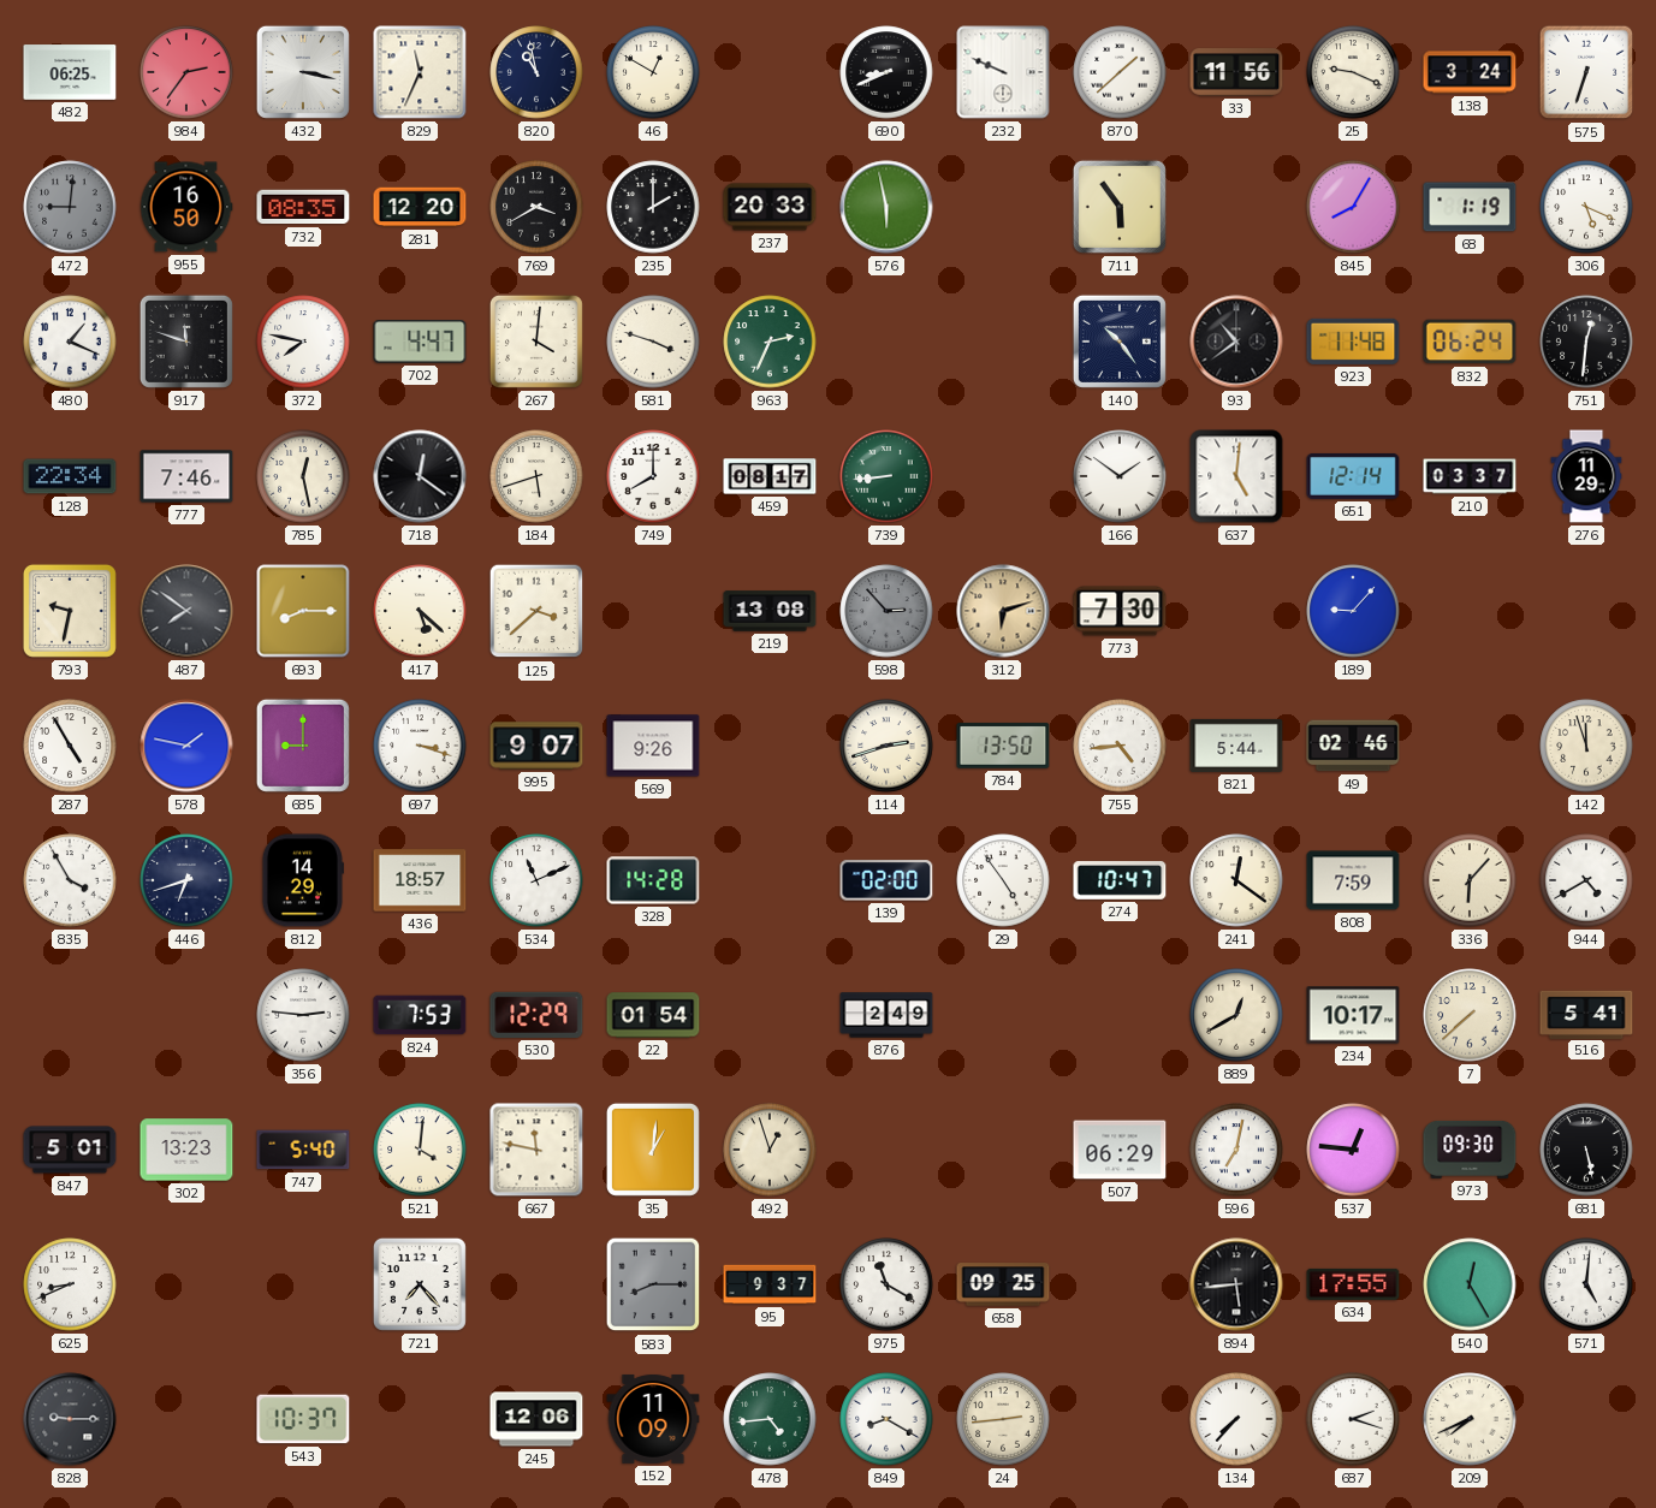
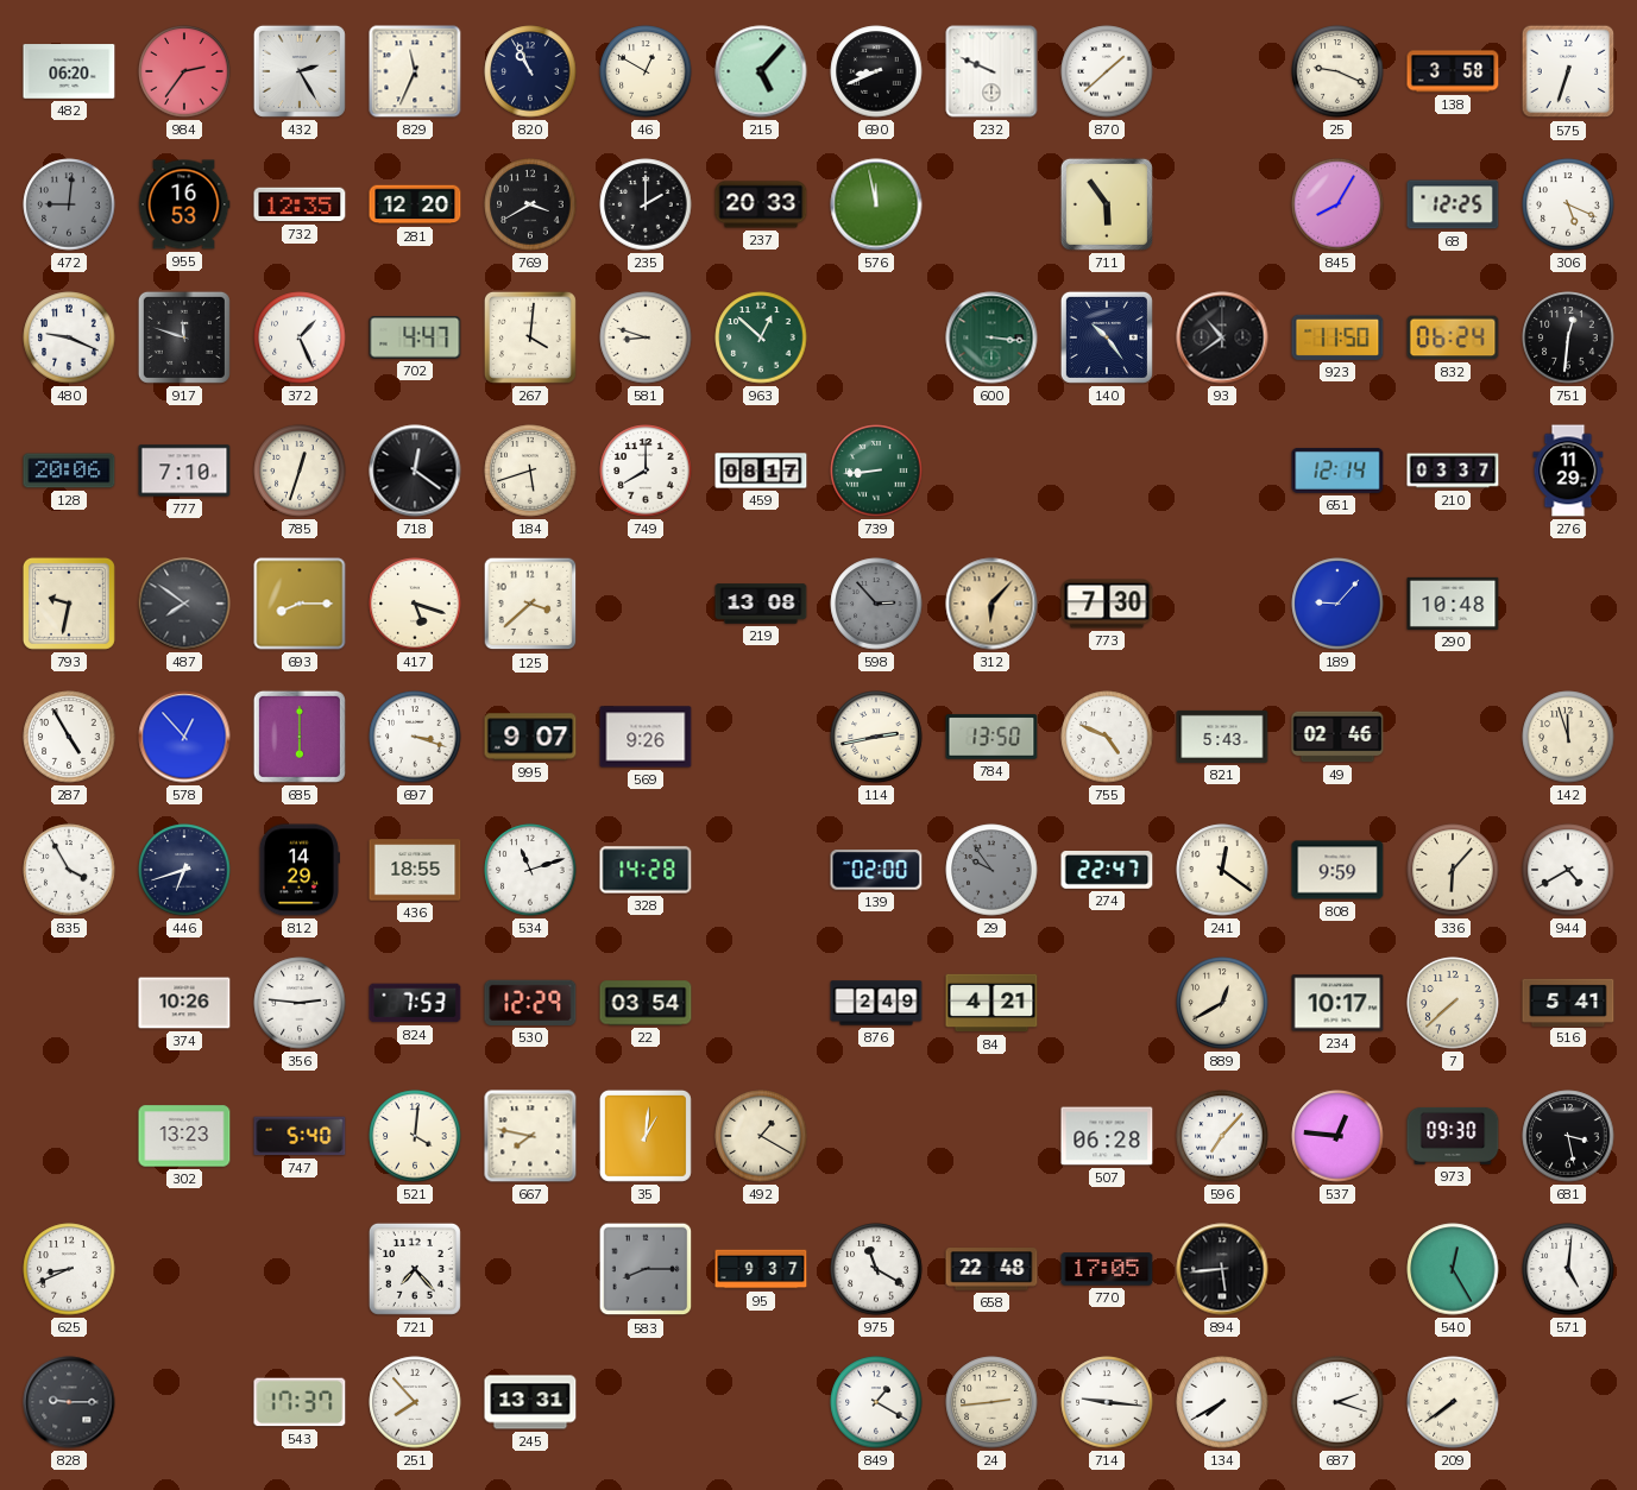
482: 06:25 -> 06:20 (69, 71)
432: 3:17 -> 2:25 (300, 71)
820: 10:58 -> 10:56 (530, 71)
215: none -> 5:07 (761, 71)
33: 11:56 -> none (1236, 72)
138: 3:24 -> 3:58 (1453, 71)
955: 16:50 -> 16:53 (184, 204)
732: 08:35 -> 12:35 (300, 204)
576: 5:58 -> 11:58 (876, 204)
68: 1:19 -> 12:25 (1453, 204)
480: 1:19 -> 9:19 (69, 337)
372: 7:47 -> 1:26 (300, 337)
581: 3:48 -> 8:48 (646, 337)
963: 2:34 -> 12:52 (761, 337)
600: none -> 3:16 (991, 337)
923: 11:48 -> 11:50 (1337, 337)
128: 22:34 -> 20:06 (69, 471)
777: 7:46 -> 7:10 (184, 471)
785: 12:28 -> 12:33 (300, 471)
166: 1:51 -> none (1120, 476)
637: 5:01 -> none (1236, 476)
417: 5:22 -> 5:18 (415, 604)
312: 6:12 -> 6:07 (991, 604)
290: none -> 10:48 (1453, 604)
578: 1:47 -> 12:53 (184, 737)
685: 9:00 -> 6:00 (300, 737)
114: 2:42 -> 2:43 (876, 737)
755: 4:44 -> 4:49 (1107, 737)
821: 5:44 -> 5:43 (1222, 737)
436: 18:57 -> 18:55 (415, 870)
534: 11:11 -> 11:12 (530, 870)
29: 4:54 -> 9:54 (991, 870)
29 dial: white -> grey (991, 870)
274: 10:47 -> 22:47 (1107, 871)
808: 7:59 -> 9:59 (1337, 870)
374: none -> 10:26 (184, 1003)
22: 01:54 -> 03:54 (646, 1003)
84: none -> 4:21 (991, 1003)
847: 5:01 -> none (70, 1150)
667: 11:47 -> 7:47 (530, 1136)
492: 12:57 -> 1:20 (761, 1136)
507: 06:29 -> 06:28 (1107, 1136)
596: 7:02 -> 7:07 (1222, 1136)
681: 5:28 -> 3:28 (1568, 1136)
658: 09:25 -> 22:48 (991, 1269)
770: none -> 17:05 (1107, 1269)
634: 17:55 -> none (1353, 1284)
543: 10:37 -> 17:37 (300, 1402)
251: none -> 7:53 (415, 1402)
245: 12:06 -> 13:31 (530, 1402)
152: 11:09 -> none (653, 1419)
478: 4:44 -> none (770, 1419)
849: 8:20 -> 1:20 (876, 1402)
714: none -> 9:16 (1107, 1402)
134: 7:37 -> 7:40 (1222, 1402)
209: 7:41 -> 7:39 (1453, 1402)
